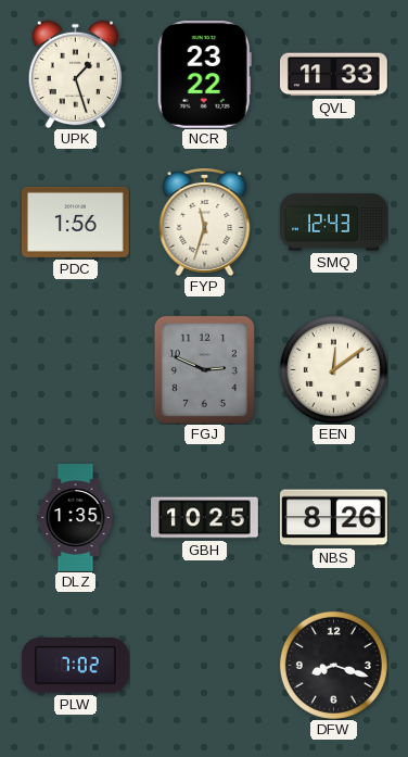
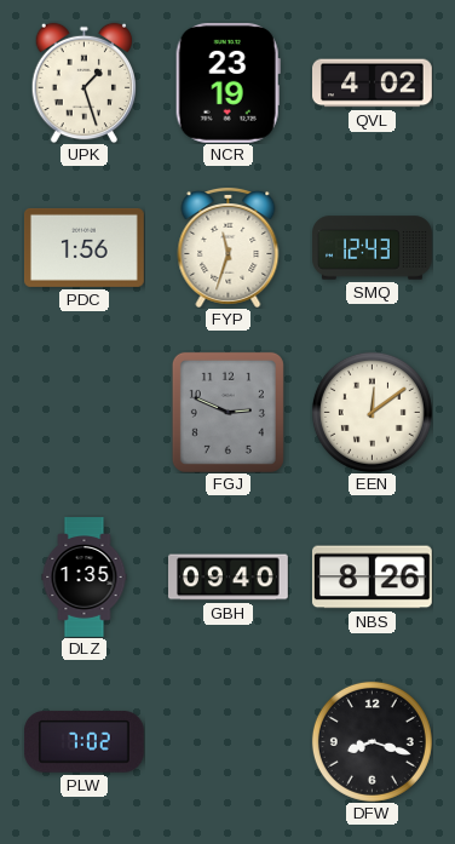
NCR: 23:22 -> 23:19 (227, 82)
QVL: 11:33 -> 4:02 (373, 84)
GBH: 10:25 -> 09:40 (229, 578)
